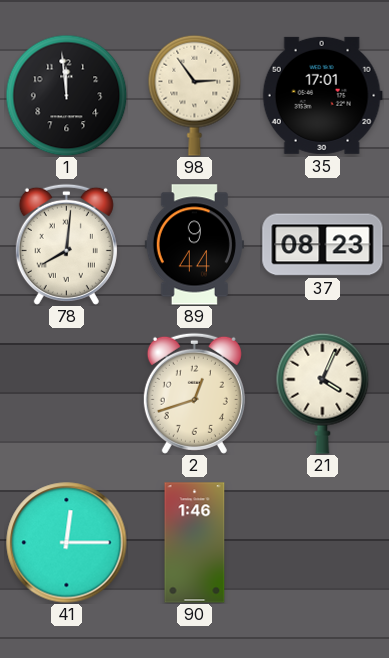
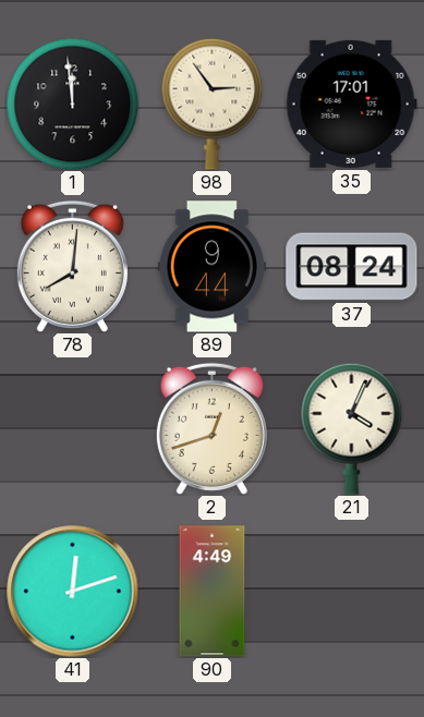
37: 08:23 -> 08:24 (352, 267)
41: 12:15 -> 12:12 (73, 592)
90: 1:46 -> 4:49 (213, 592)
